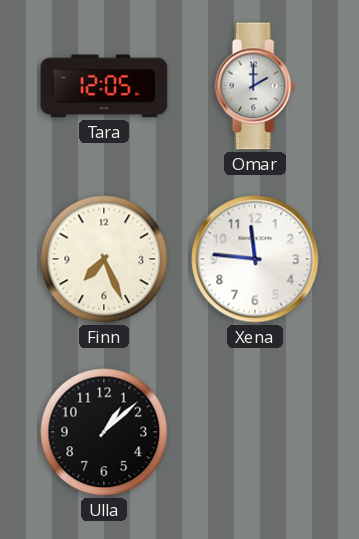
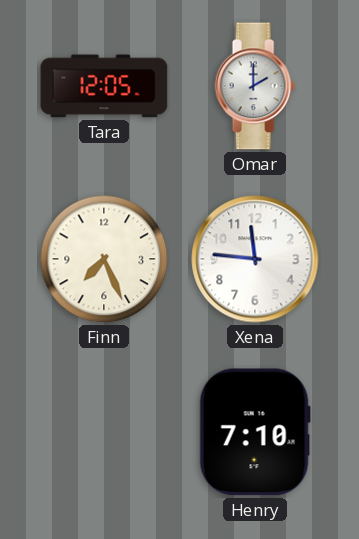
Ulla: 1:08 -> none (104, 432)
Henry: none -> 7:10 (255, 432)
